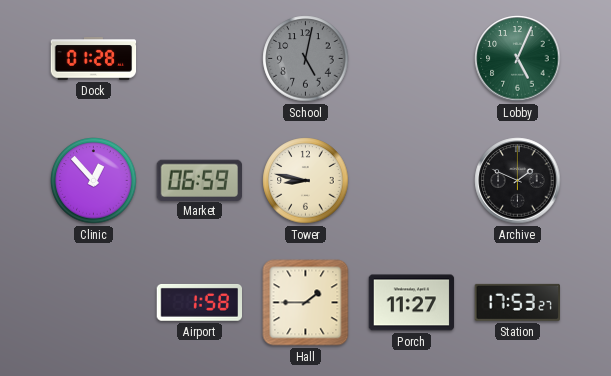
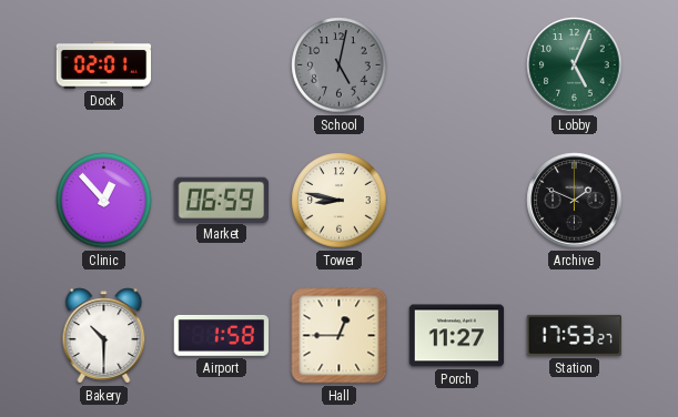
Dock: 01:28 -> 02:01 (104, 65)
Bakery: none -> 10:30 (104, 336)
Hall: 1:45 -> 12:45 (340, 336)
